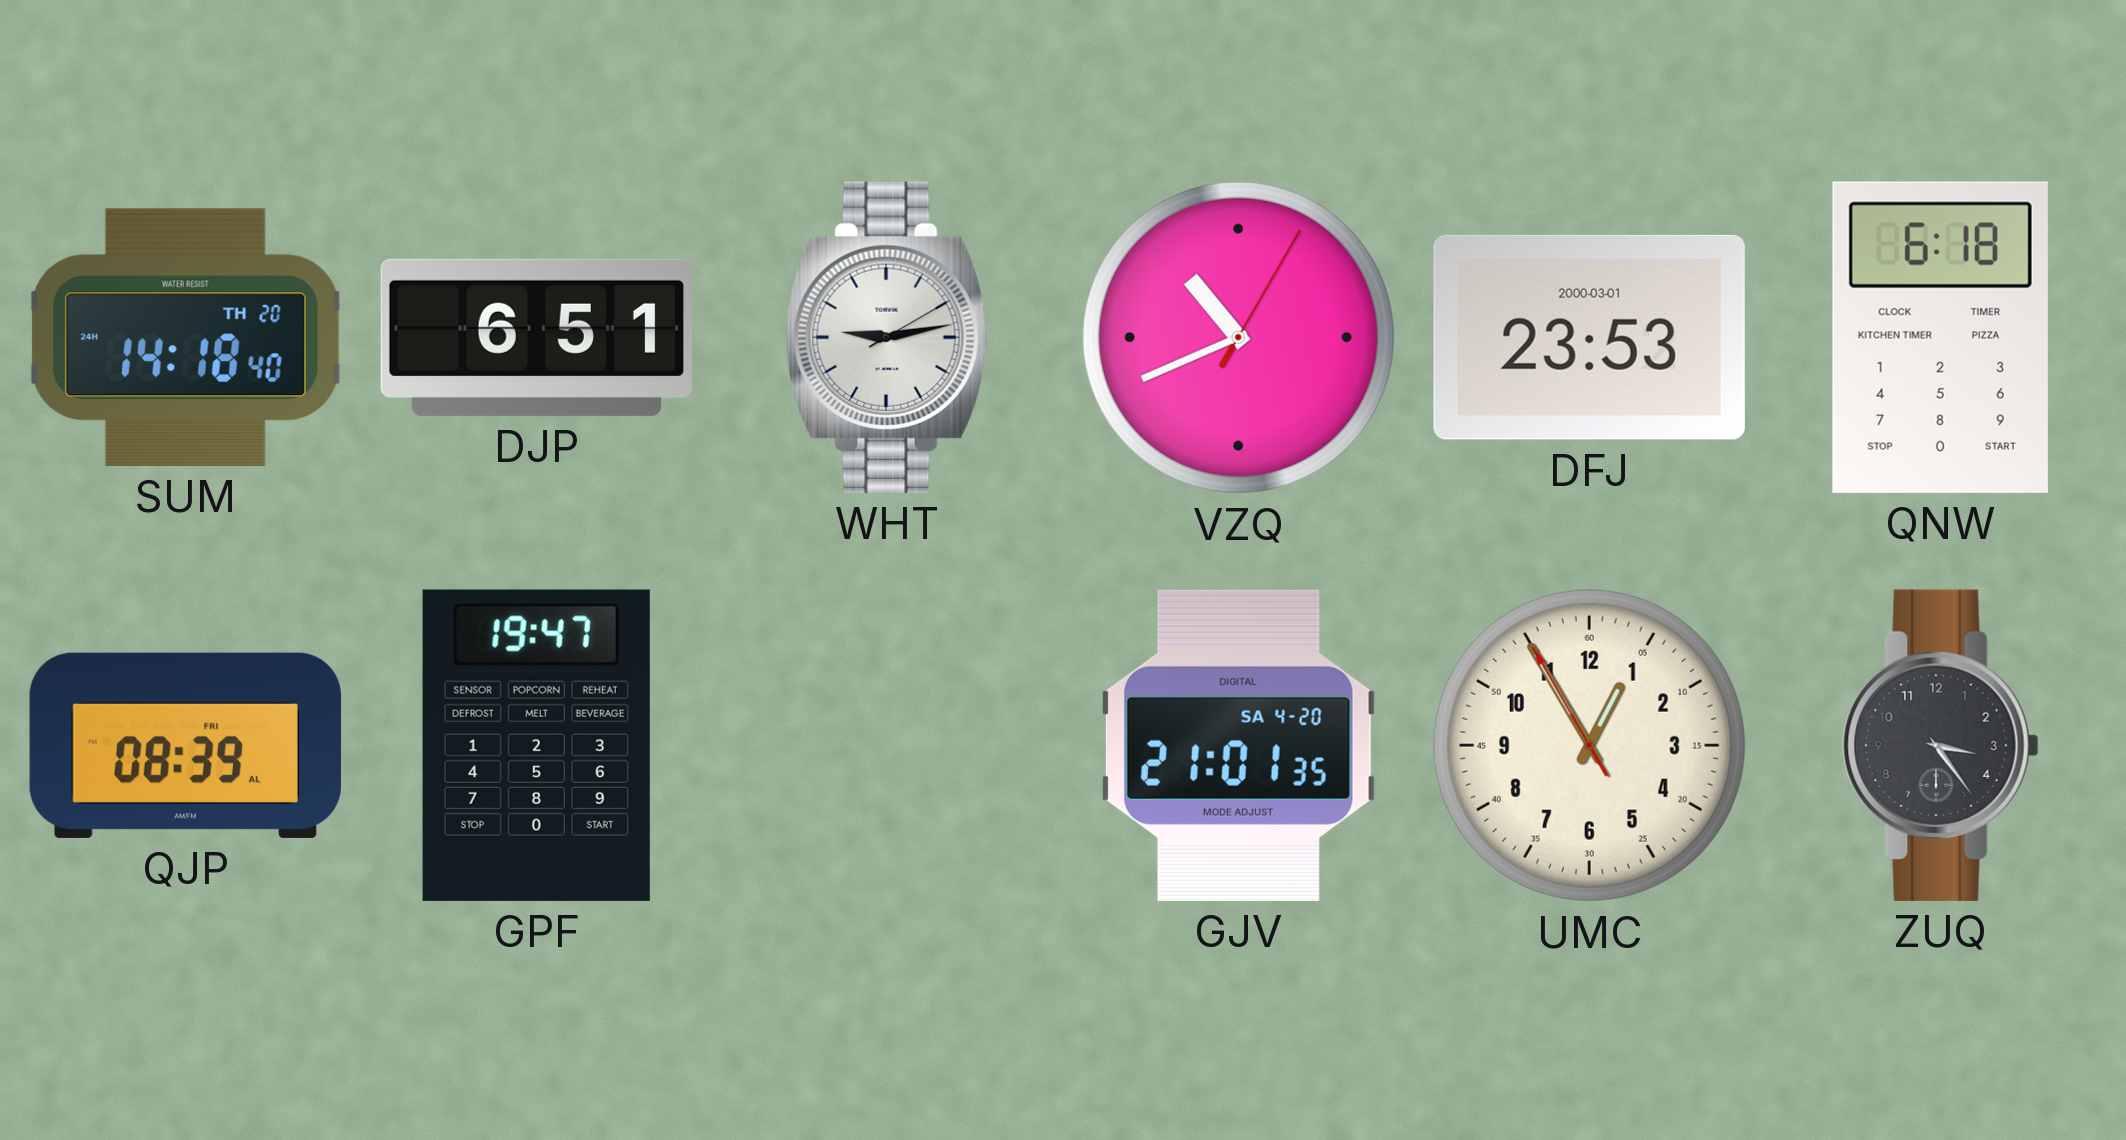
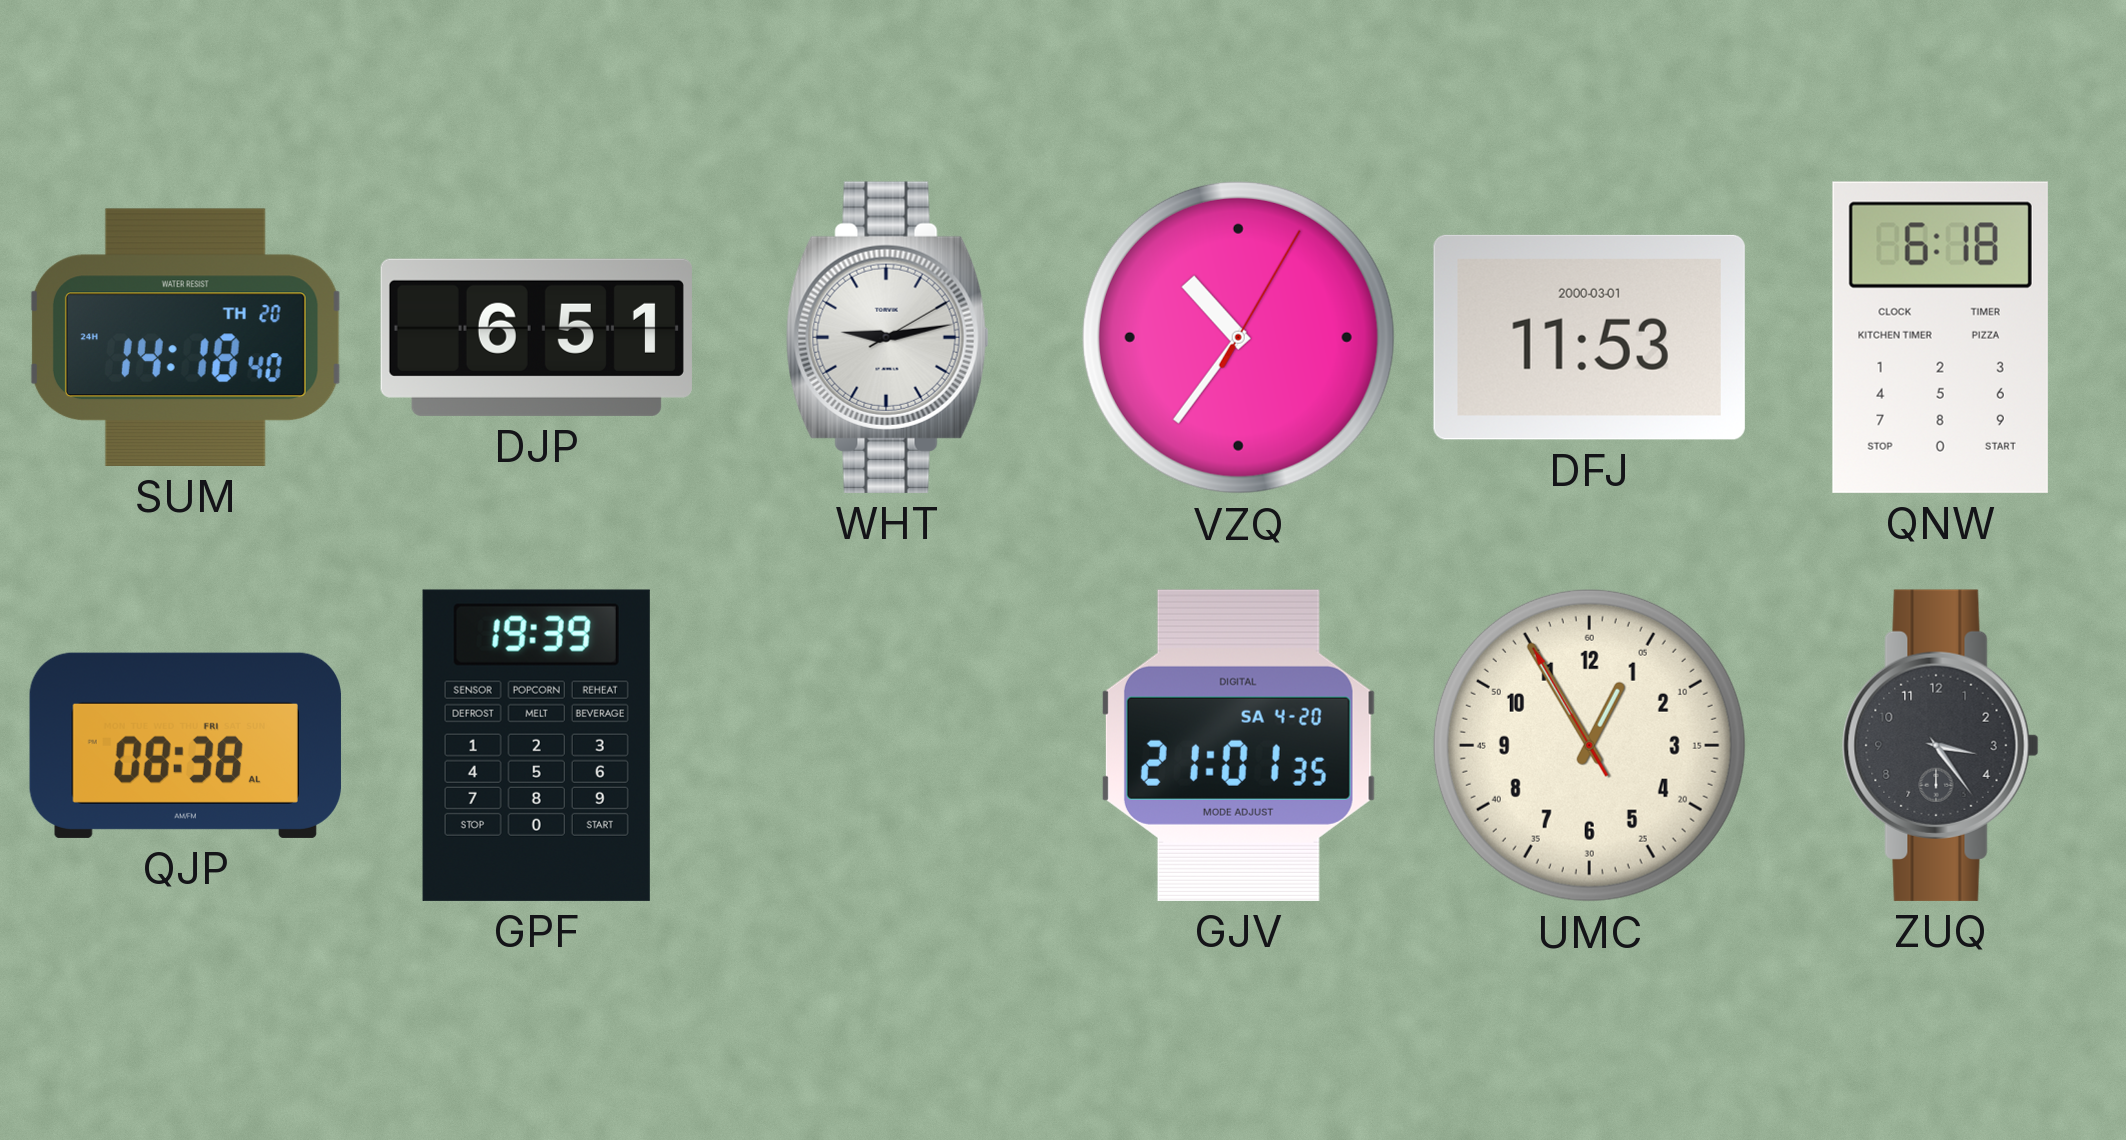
VZQ: 10:41 -> 10:36 (1238, 337)
DFJ: 23:53 -> 11:53 (1589, 337)
QJP: 08:39 -> 08:38 (185, 745)
GPF: 19:47 -> 19:39 (536, 745)
